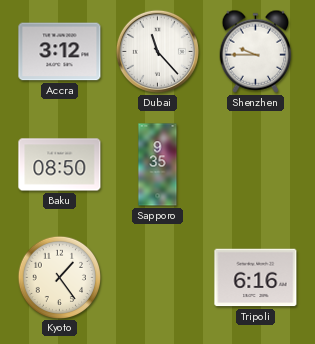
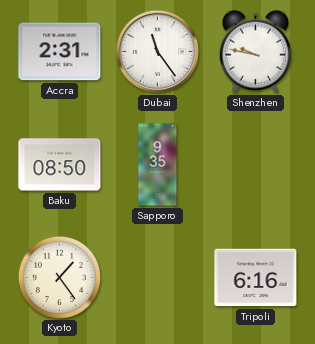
Accra: 3:12 -> 2:31 (60, 52)
Dubai: 11:23 -> 11:24 (157, 51)
Shenzhen: 9:45 -> 9:47 (256, 51)
